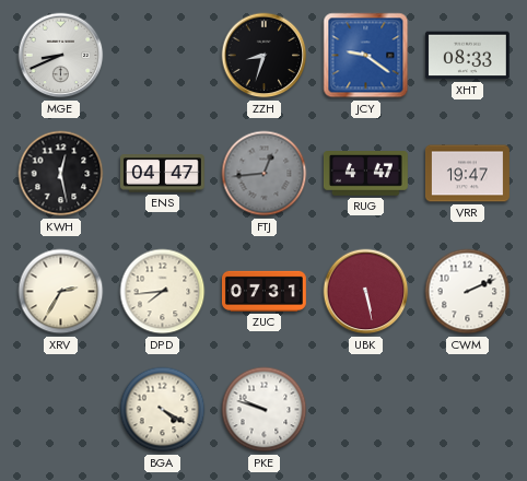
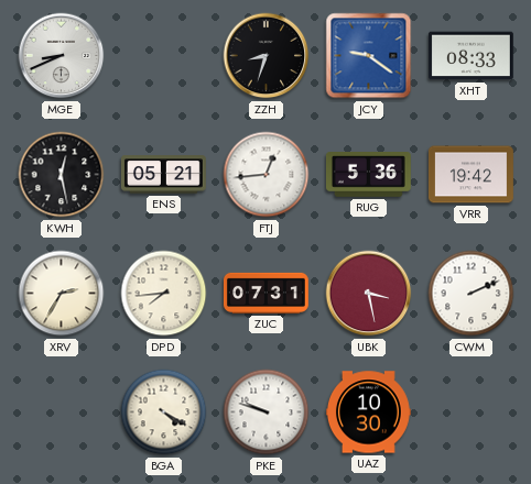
ENS: 04:47 -> 05:21 (163, 175)
FTJ dial: grey -> white (267, 175)
RUG: 4:47 -> 5:36 (368, 175)
VRR: 19:47 -> 19:42 (472, 175)
UBK: 5:28 -> 3:28 (369, 294)
UAZ: none -> 10:30 (369, 413)
